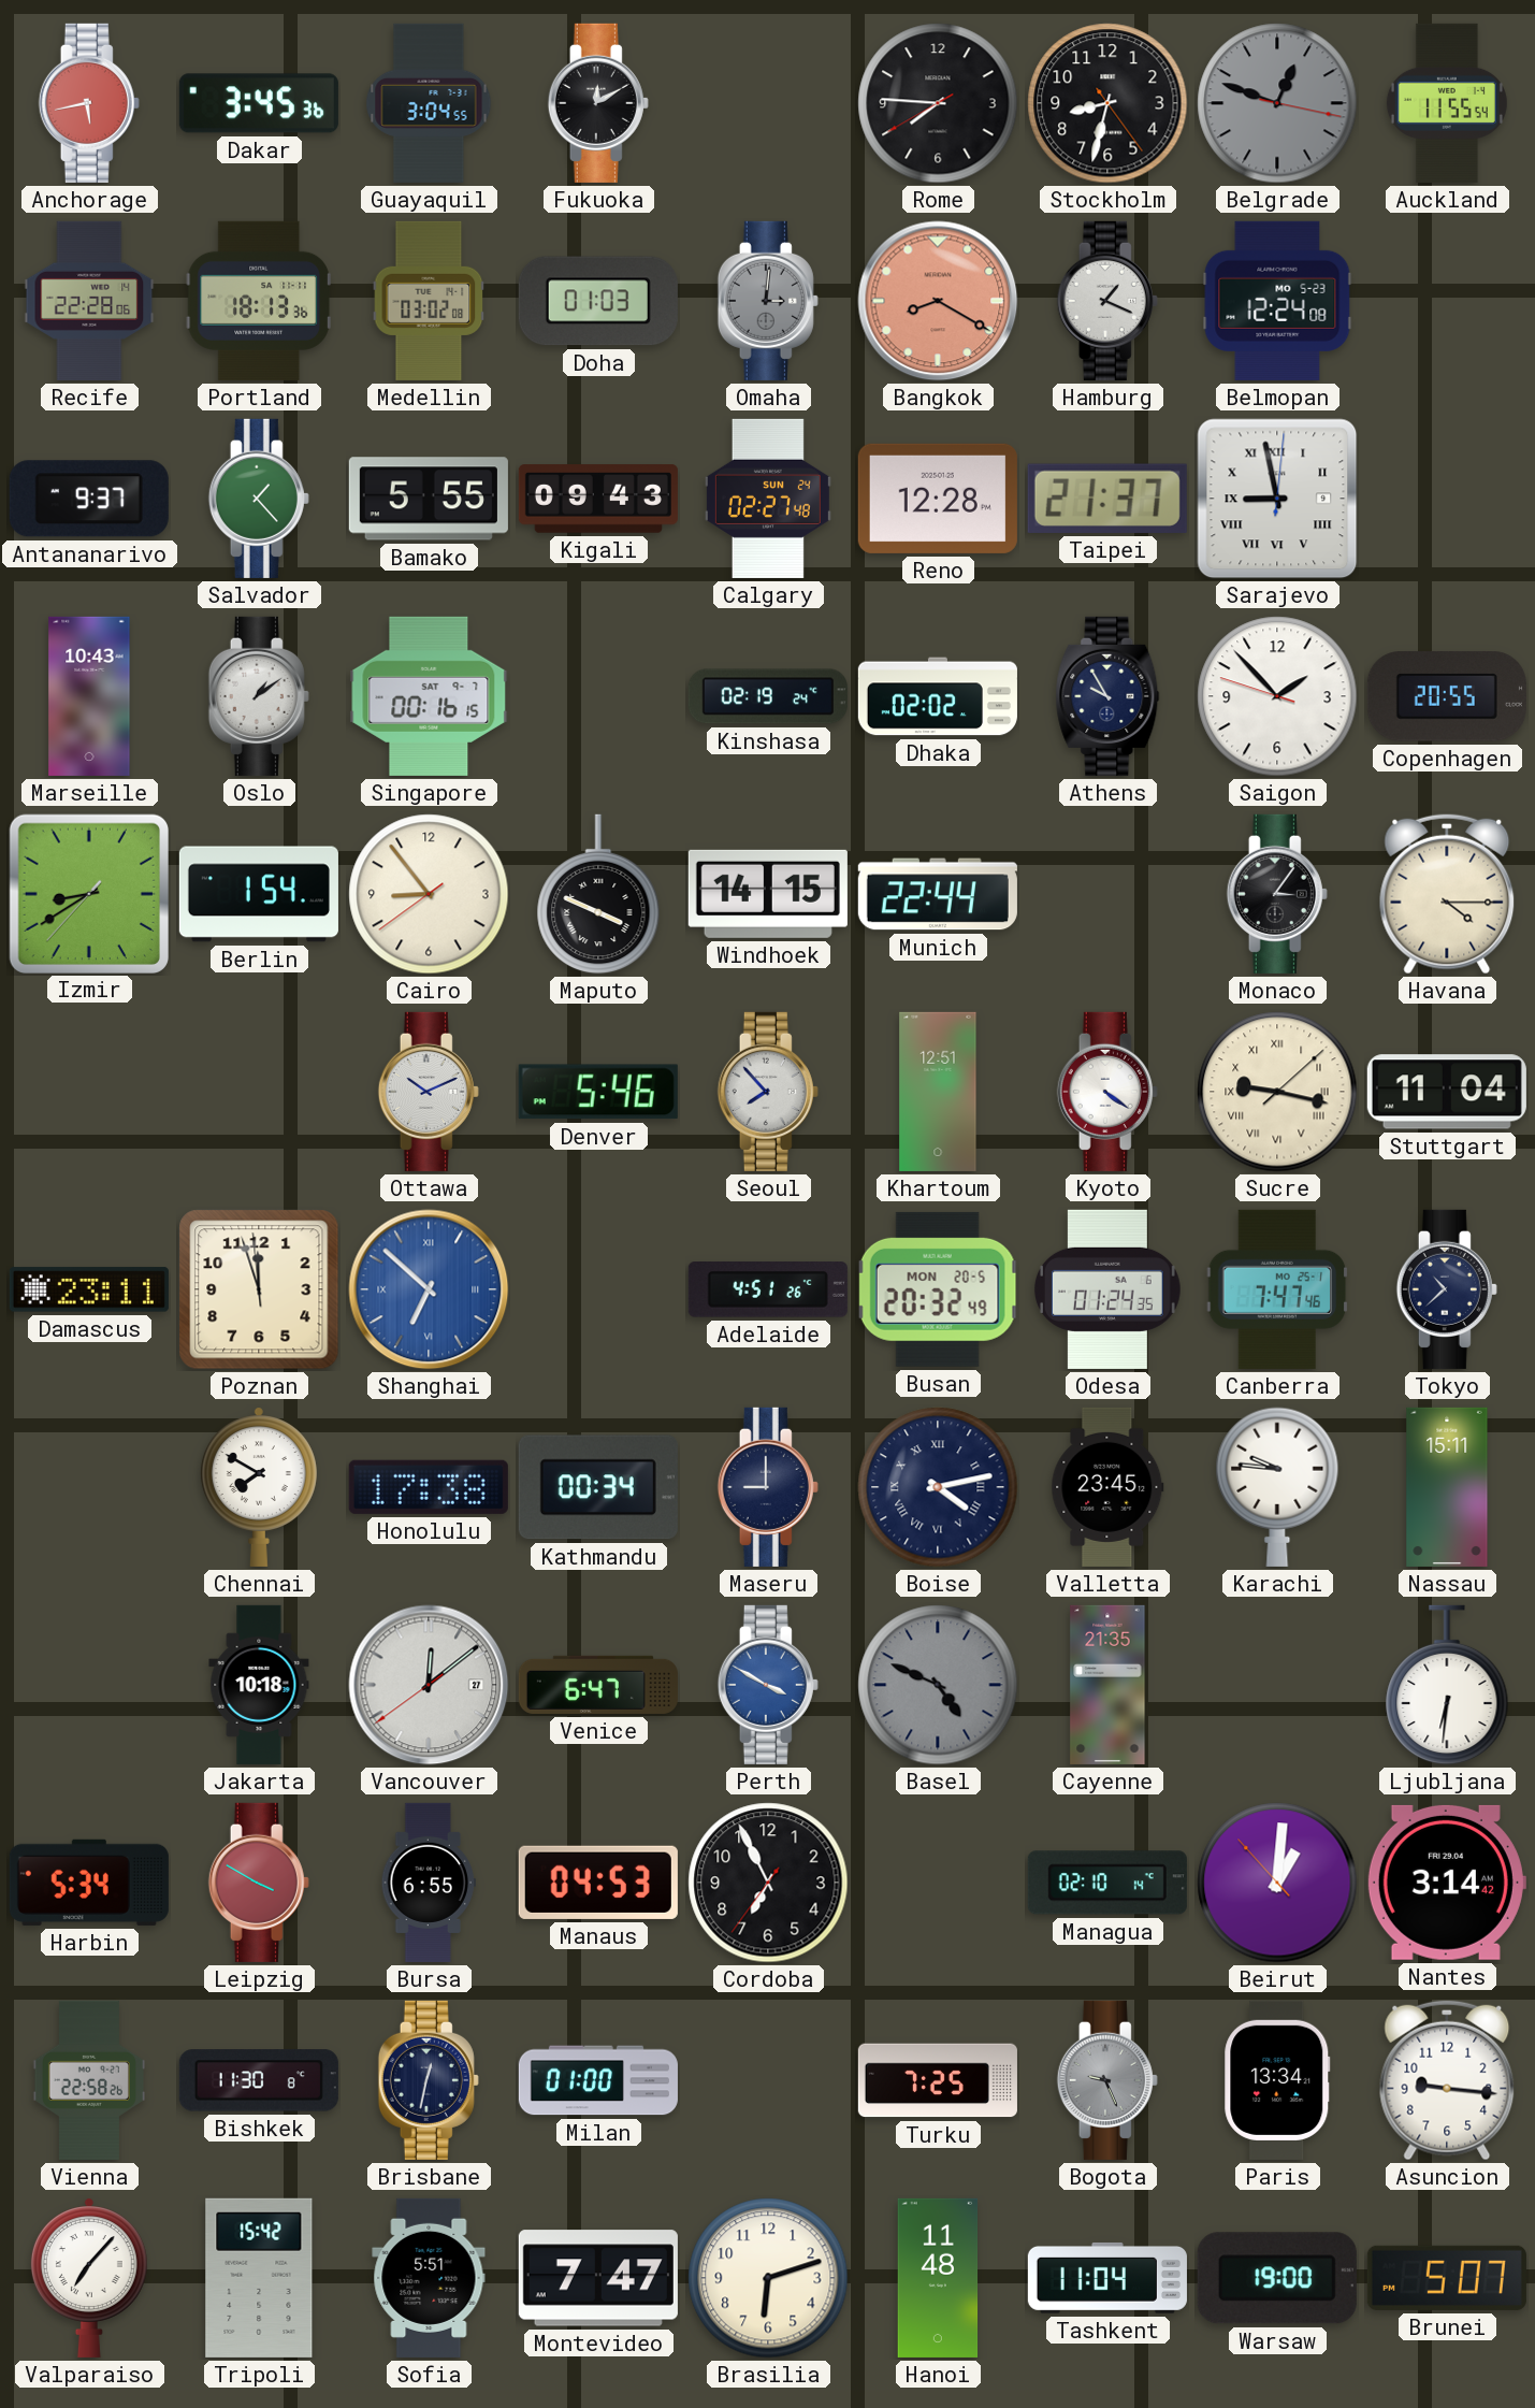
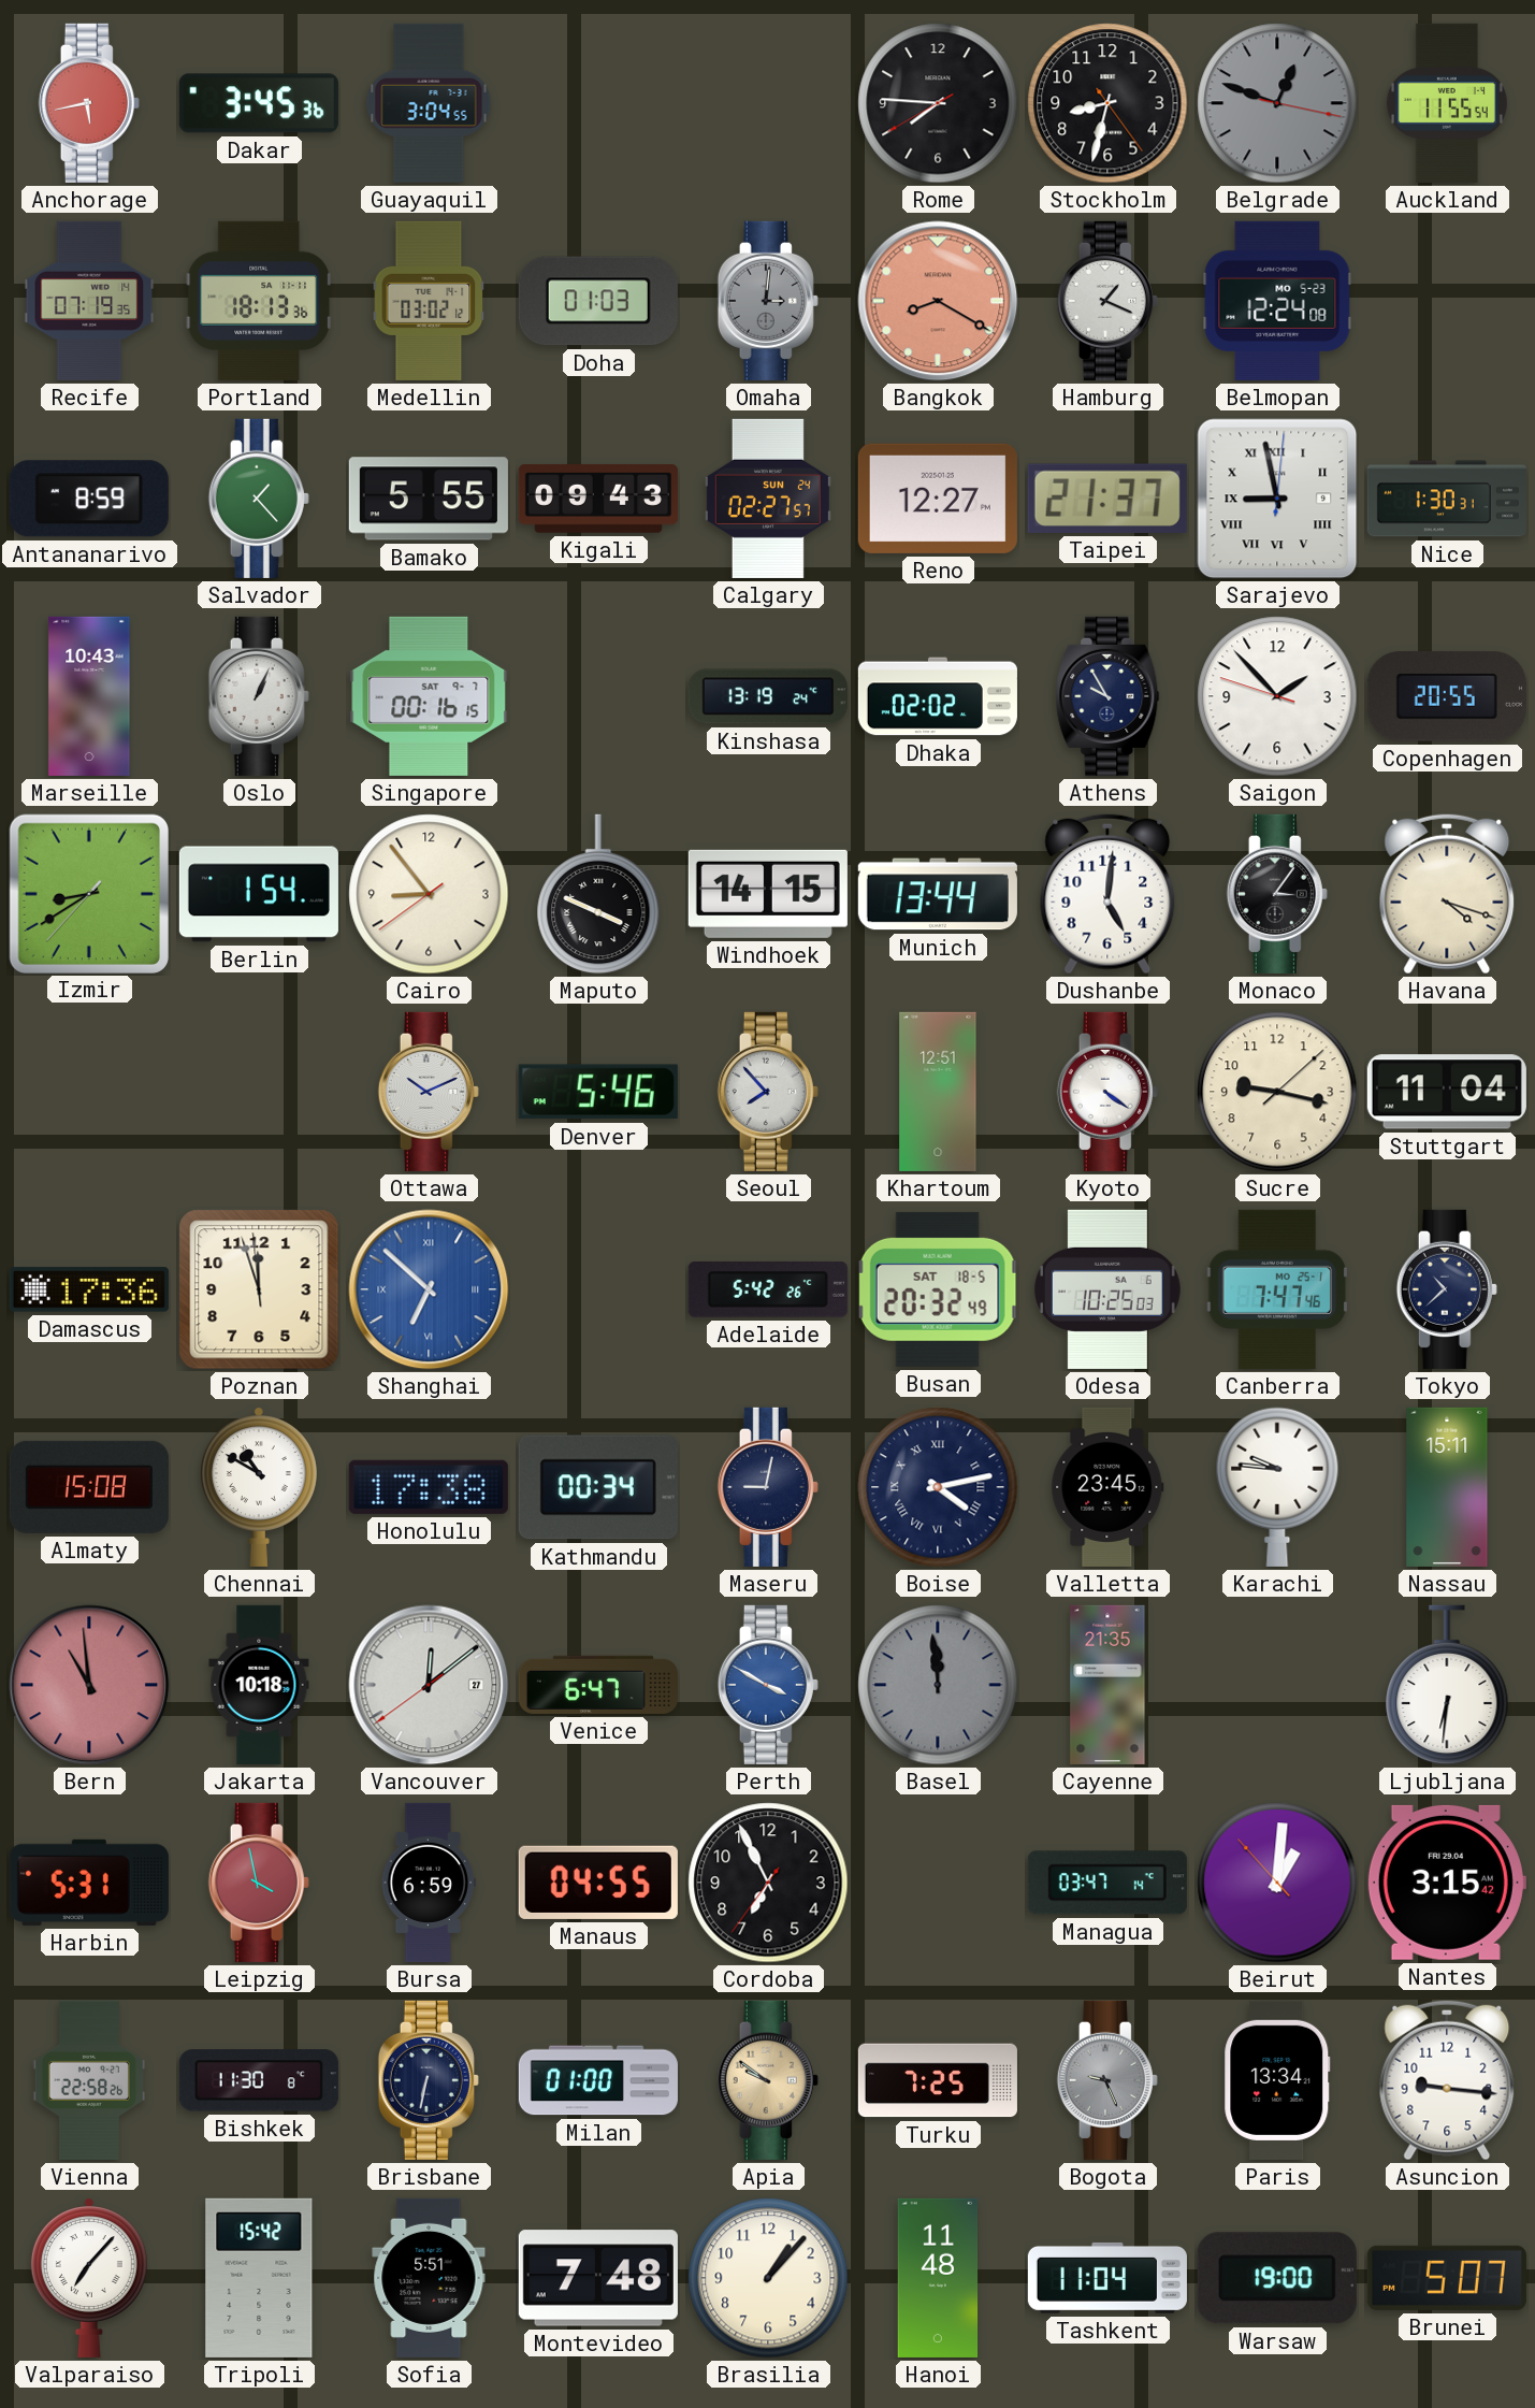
Fukuoka: 12:10 -> none (598, 103)
Recife: 22:28 -> 07:19 (89, 301)
Medellin: 03:02:08 -> 03:02:12 (429, 301)
Antananarivo: 9:37 -> 8:59 (89, 499)
Calgary: 02:27:48 -> 02:27:57 (768, 499)
Reno: 12:28 -> 12:27 (938, 499)
Nice: none -> 1:30 (1447, 499)
Oslo: 1:09 -> 1:04 (259, 696)
Kinshasa: 02:19 -> 13:19 (768, 696)
Munich: 22:44 -> 13:44 (938, 894)
Dushanbe: none -> 5:01 (1107, 894)
Havana: 4:15 -> 4:18 (1447, 894)
Sucre numerals: Roman -> Arabic (1277, 1092)
Damascus: 23:11 -> 17:36 (89, 1289)
Adelaide: 4:51 -> 5:42 (768, 1290)
Busan date: MON 20-5 -> SAT 18-5 (938, 1289)
Odesa: 01:24 -> 10:25 (1107, 1289)
Almaty: none -> 15:08 (89, 1487)
Chennai: 7:50 -> 10:50 (259, 1487)
Maseru: 9:00 -> 9:02 (768, 1487)
Bern: none -> 10:59 (89, 1685)
Basel: 4:49 -> 11:59 (938, 1685)
Harbin: 5:34 -> 5:31 (89, 1883)
Leipzig: 3:50 -> 3:58 (259, 1883)
Bursa: 6:55 -> 6:59 (429, 1883)
Manaus: 04:53 -> 04:55 (598, 1883)
Managua: 02:10 -> 03:47 (1107, 1883)
Nantes: 3:14 -> 3:15 (1446, 1883)
Brisbane: 12:32 -> 6:32 (429, 2080)
Apia: none -> 9:51 (768, 2080)
Montevideo: 7:47 -> 7:48 (598, 2278)
Brasilia: 6:12 -> 1:07 (768, 2278)
